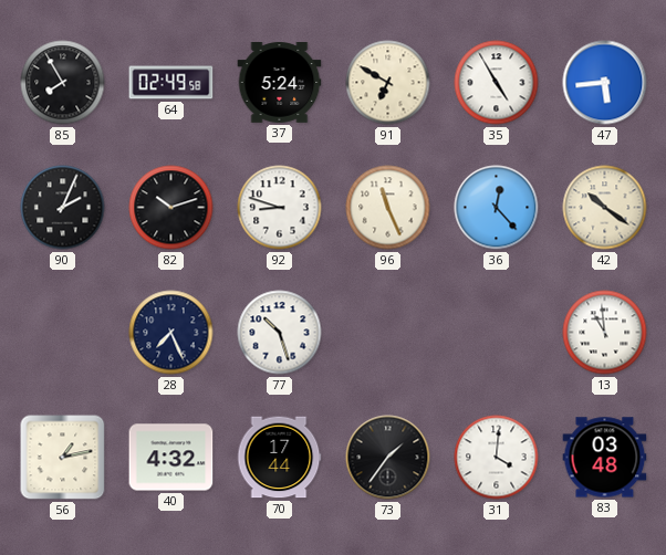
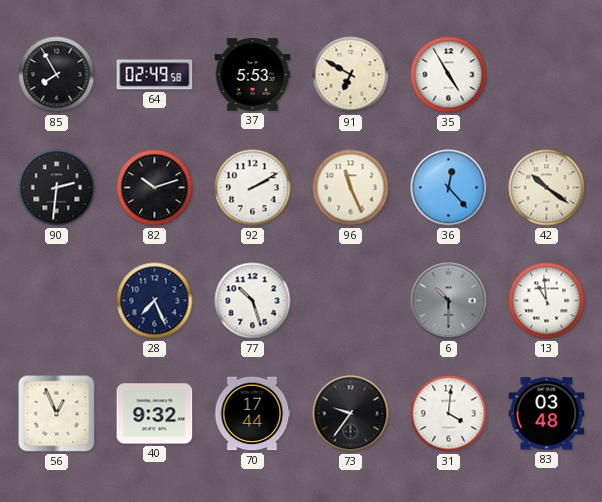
37: 5:24 -> 5:53 (253, 75)
47: 5:44 -> none (605, 83)
90: 2:04 -> 2:31 (57, 188)
92: 8:48 -> 2:10 (253, 188)
6: none -> 10:30 (449, 301)
56: 1:13 -> 12:56 (57, 414)
40: 4:32 -> 9:32 (155, 414)
73: 1:36 -> 9:36 (351, 414)
